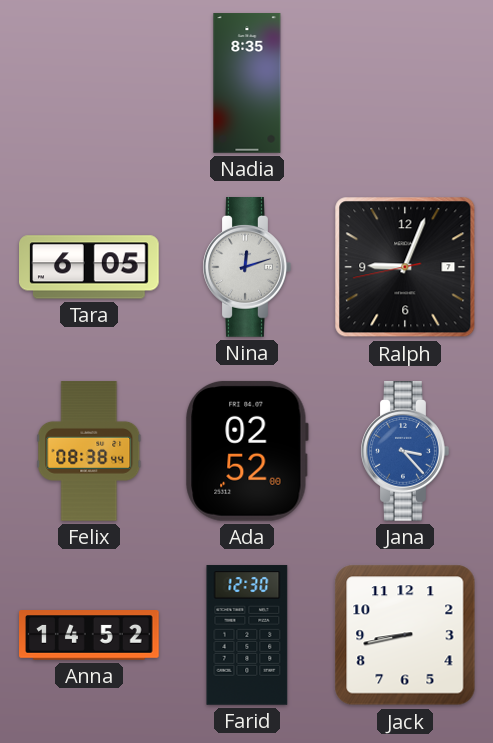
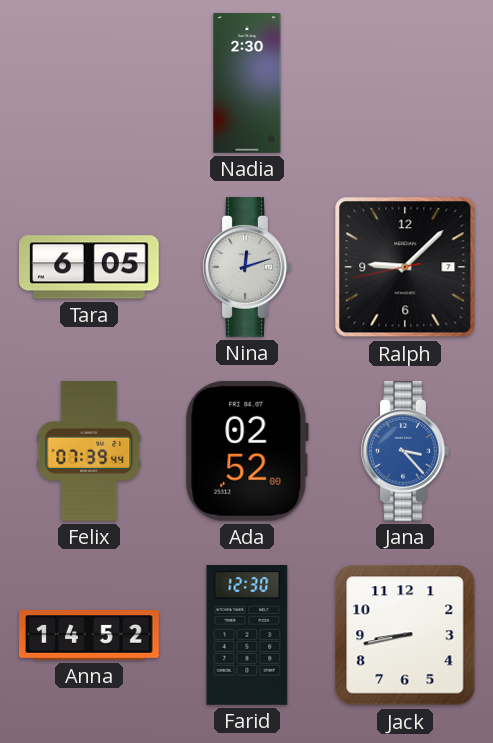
Nadia: 8:35 -> 2:30 (247, 83)
Ralph: 9:03 -> 9:07 (405, 267)
Felix: 08:38 -> 07:39 (89, 451)
